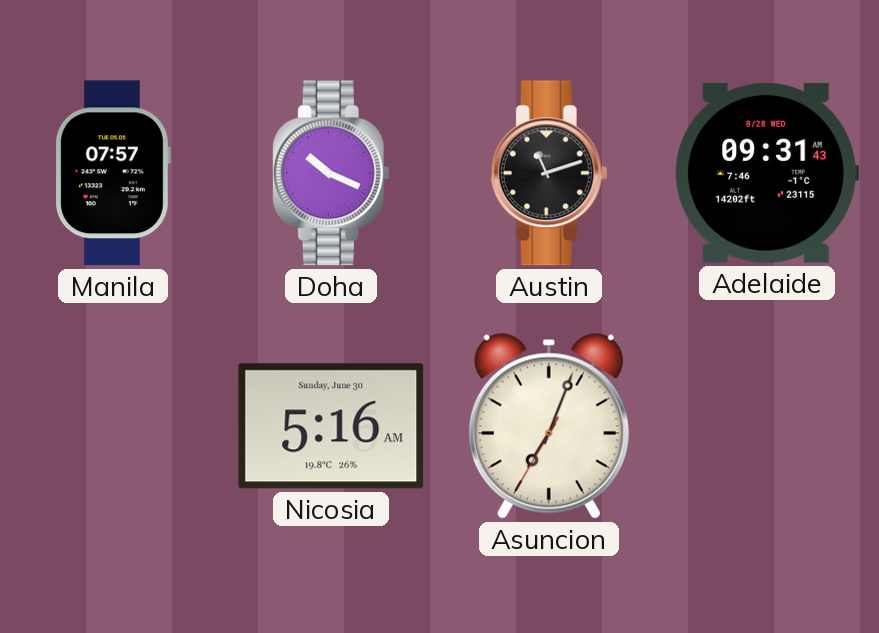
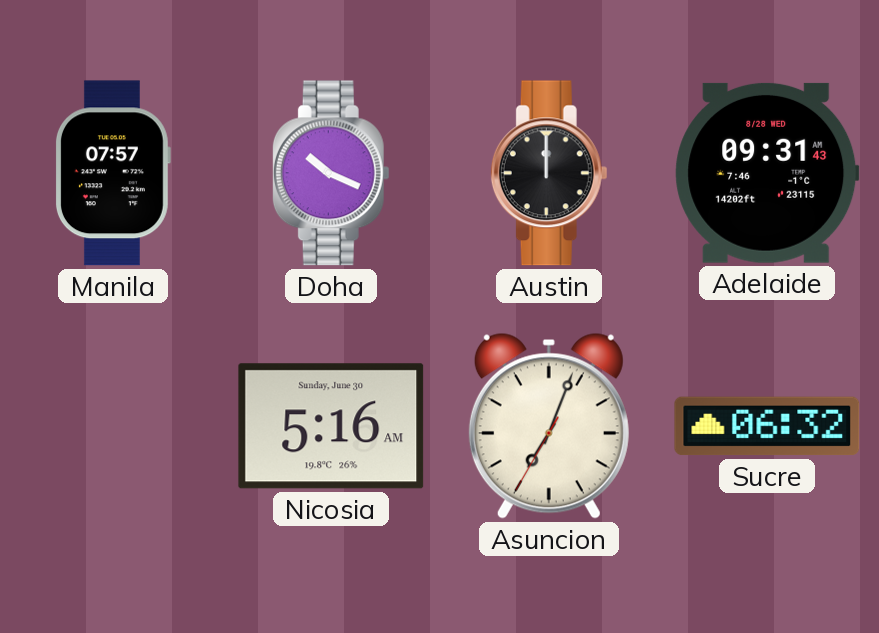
Austin: 11:12 -> 12:00 (549, 173)
Sucre: none -> 06:32 (767, 426)
